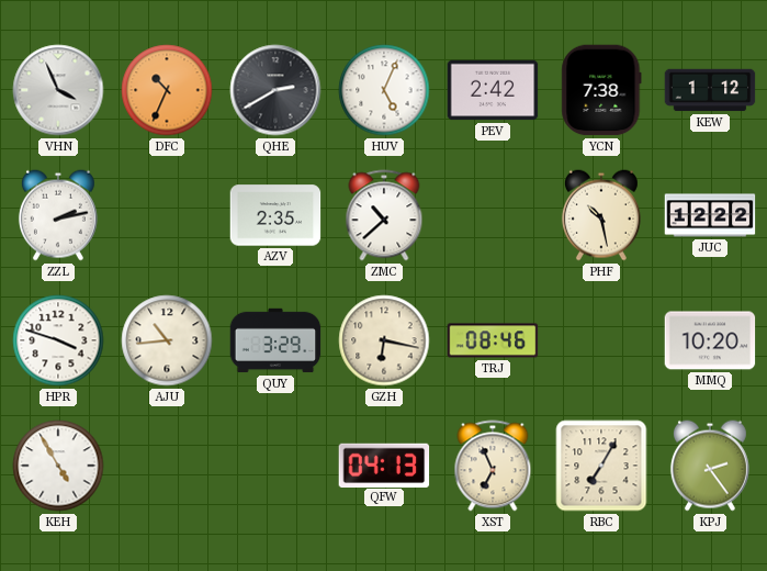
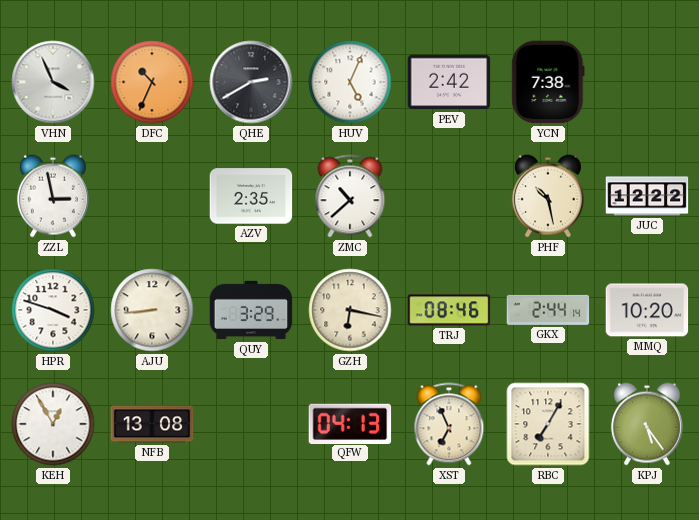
KEW: 1:12 -> none (710, 90)
ZZL: 2:13 -> 2:58 (53, 196)
AJU: 10:44 -> 8:44 (152, 310)
GKX: none -> 2:44 (548, 310)
KEH: 4:55 -> 12:55 (53, 424)
NFB: none -> 13:08 (152, 424)
KPJ: 2:24 -> 5:24 (647, 424)
